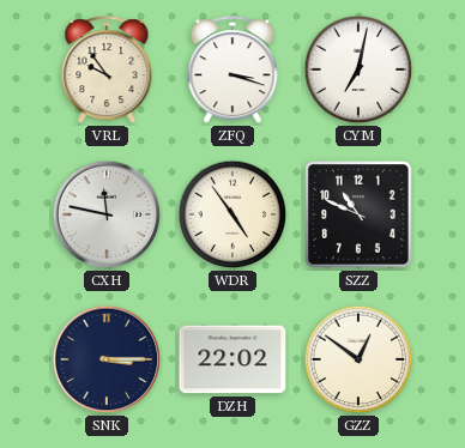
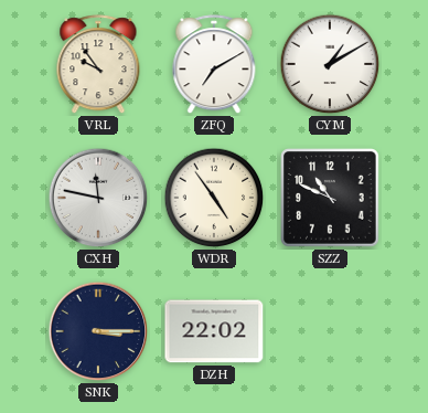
ZFQ: 3:18 -> 7:10 (214, 65)
CYM: 7:02 -> 1:10 (330, 64)
GZZ: 12:51 -> none (358, 359)
